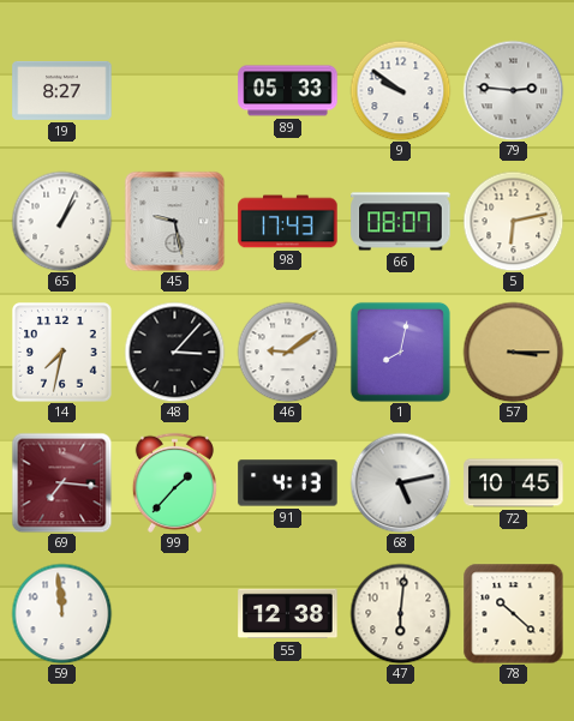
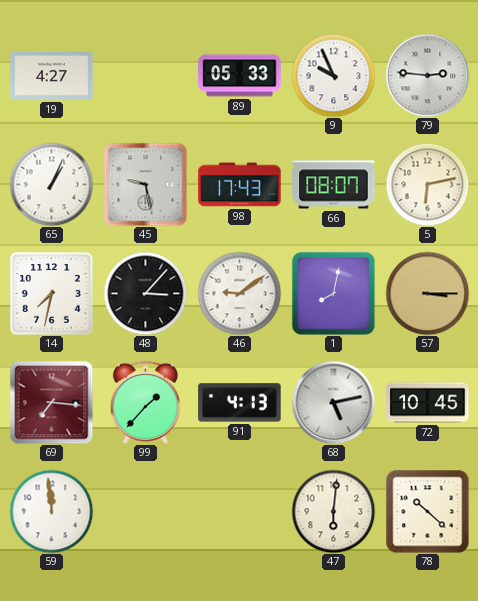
19: 8:27 -> 4:27 (52, 75)
9: 9:51 -> 9:56 (333, 75)
55: 12:38 -> none (288, 614)
